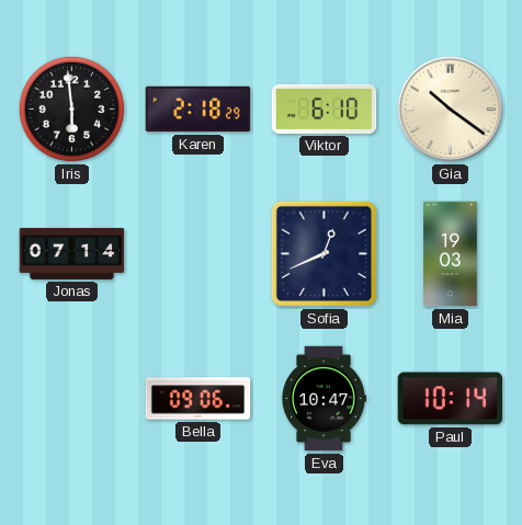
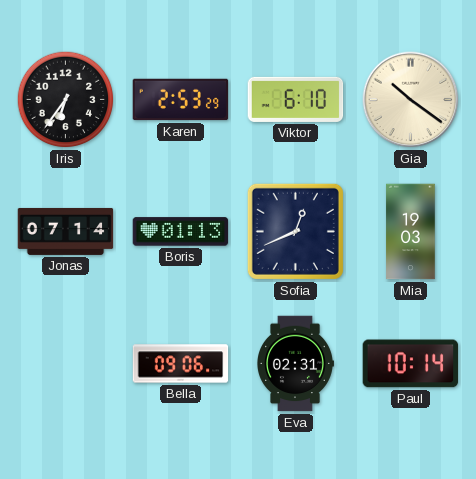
Iris: 5:59 -> 6:36 (66, 100)
Karen: 2:18 -> 2:53 (181, 100)
Boris: none -> 01:13 (181, 232)
Eva: 10:47 -> 02:31 (296, 364)
